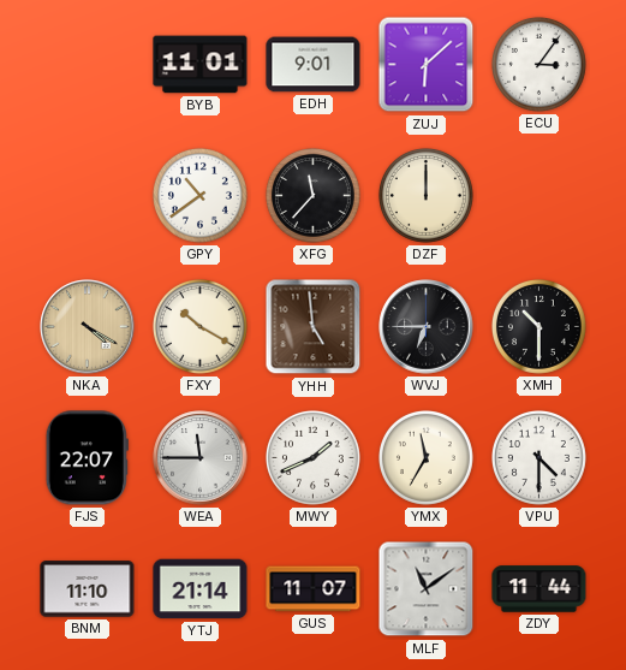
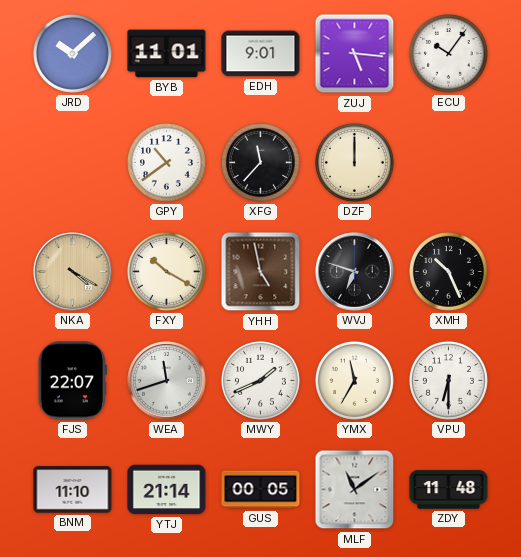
JRD: none -> 10:08 (72, 53)
ZUJ: 6:08 -> 5:16 (355, 54)
ECU: 3:06 -> 10:06 (448, 53)
YHH: 4:59 -> 4:58 (261, 272)
WVJ: 6:45 -> 6:48 (355, 272)
XMH: 10:30 -> 10:26 (448, 271)
WEA: 11:45 -> 11:42 (167, 381)
VPU: 4:30 -> 6:30 (448, 380)
GUS: 11:07 -> 00:05 (261, 490)
ZDY: 11:44 -> 11:48 (449, 490)
